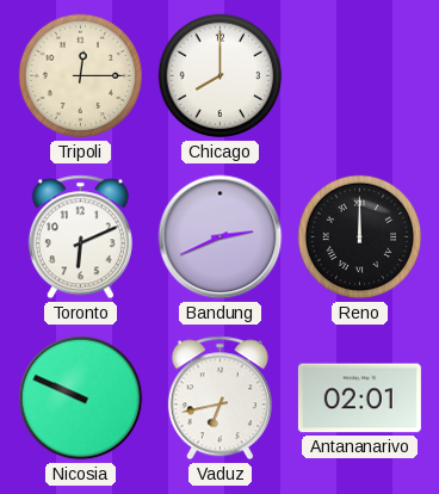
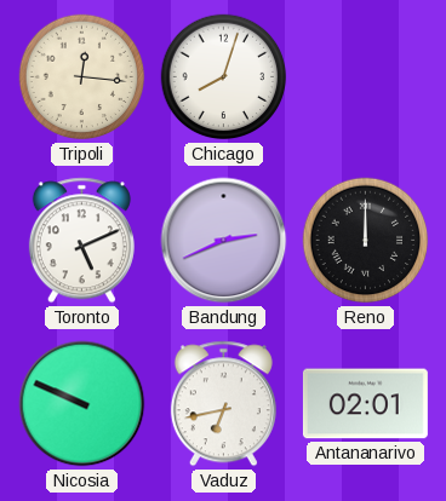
Tripoli: 12:15 -> 12:16 (82, 77)
Chicago: 8:00 -> 8:03 (224, 77)
Toronto: 6:11 -> 5:11 (81, 241)
